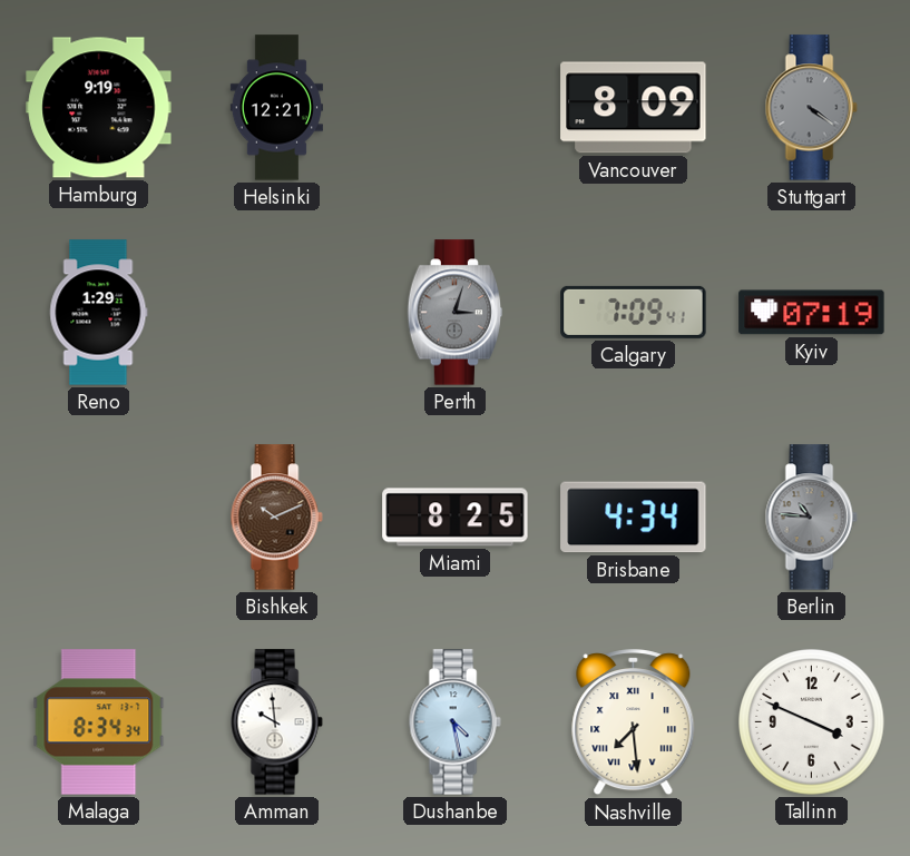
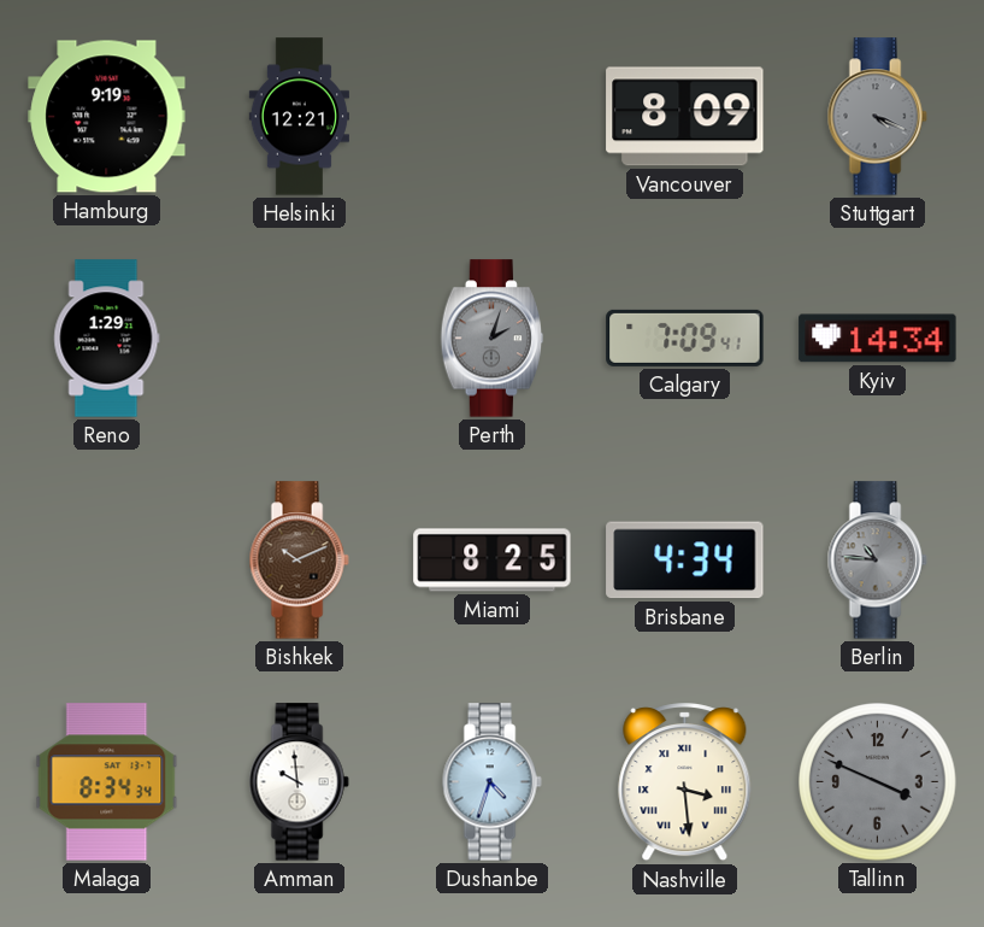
Stuttgart: 4:21 -> 4:19 (877, 117)
Perth: 3:03 -> 2:03 (493, 339)
Kyiv: 07:19 -> 14:34 (878, 339)
Dushanbe: 4:28 -> 4:33 (491, 782)
Nashville: 7:29 -> 3:29 (685, 784)
Tallinn dial: white -> grey (878, 782)
